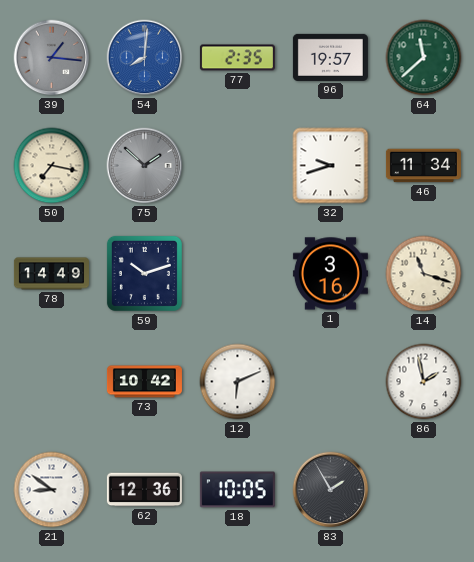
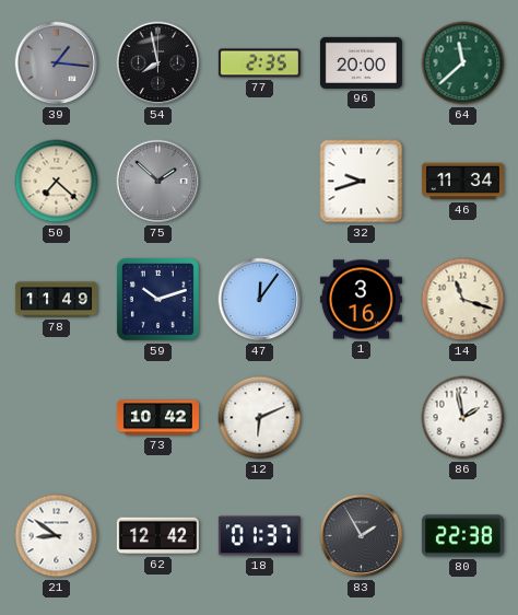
54: 8:01 -> 7:58 (158, 63)
54 dial: blue -> black (158, 63)
96: 19:57 -> 20:00 (361, 62)
50: 7:17 -> 7:22 (57, 182)
78: 14:49 -> 11:49 (56, 300)
47: none -> 12:06 (260, 300)
62: 12:36 -> 12:42 (157, 536)
18: 10:05 -> 01:37 (259, 536)
80: none -> 22:38 (462, 536)
